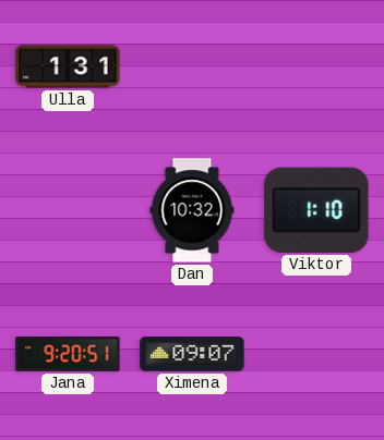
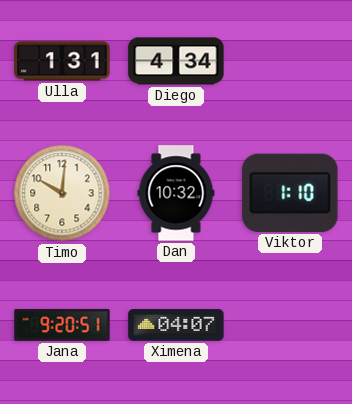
Diego: none -> 4:34 (176, 61)
Timo: none -> 10:01 (62, 193)
Ximena: 09:07 -> 04:07 (176, 325)
